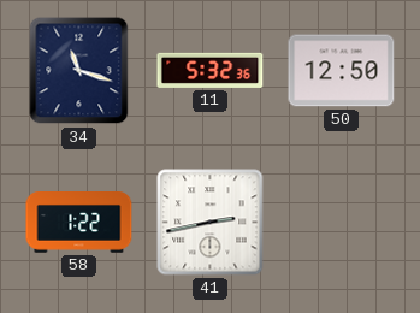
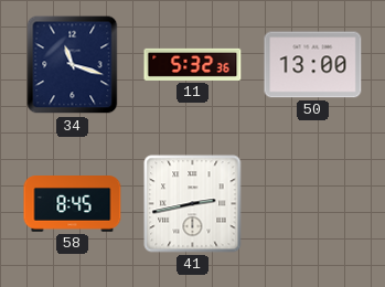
50: 12:50 -> 13:00 (313, 65)
58: 1:22 -> 8:45 (73, 204)
